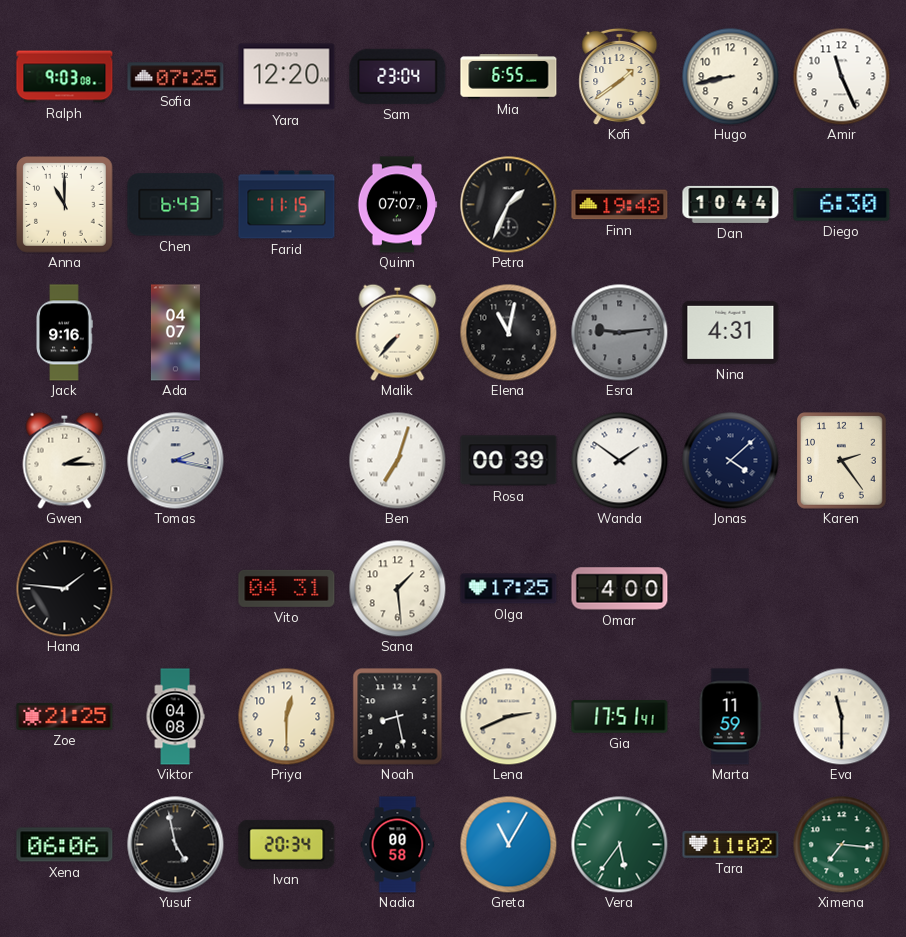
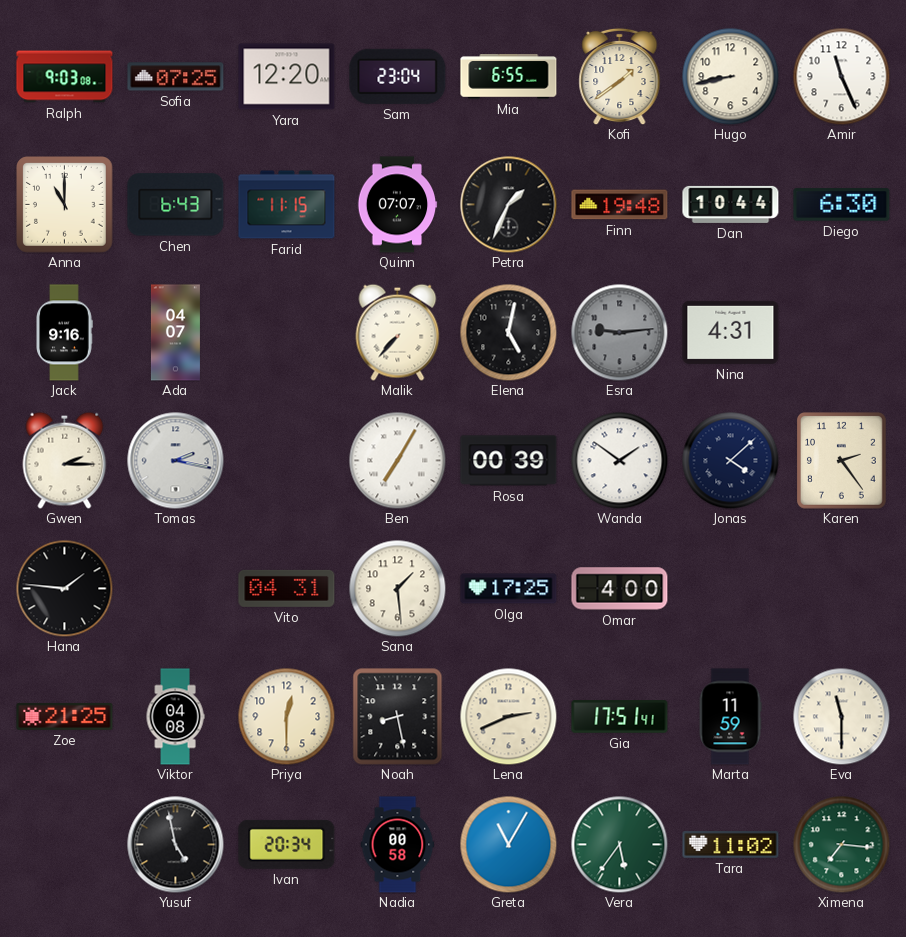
Elena: 11:02 -> 5:02 (508, 332)
Ben: 7:03 -> 7:05 (397, 460)
Xena: 06:06 -> none (65, 845)
